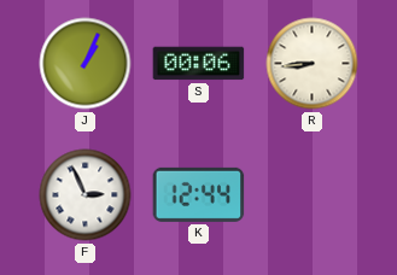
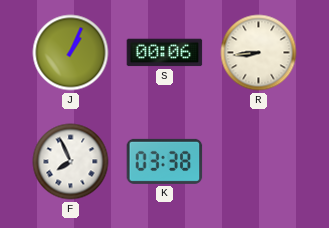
F: 2:56 -> 7:56 (71, 162)
K: 12:44 -> 03:38 (165, 161)
